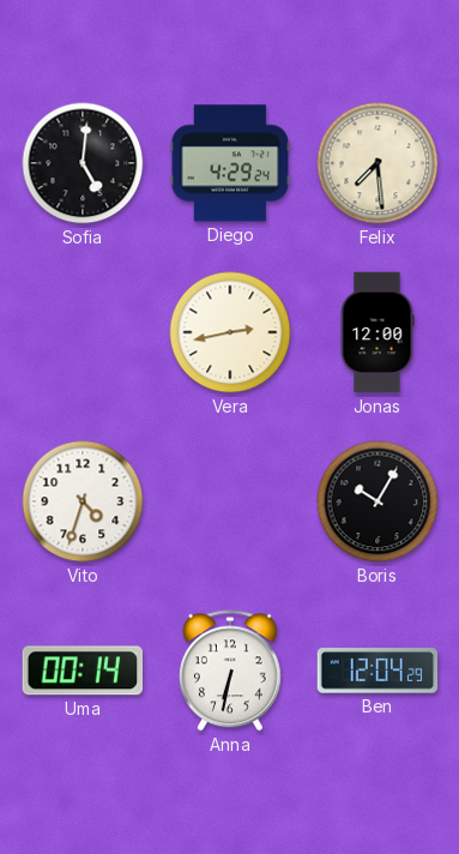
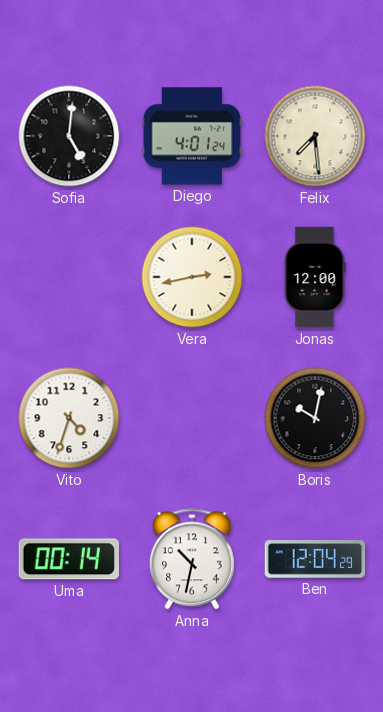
Diego: 4:29 -> 4:01 (192, 136)
Boris: 10:05 -> 10:02 (315, 418)
Anna: 6:32 -> 10:32 (192, 559)
